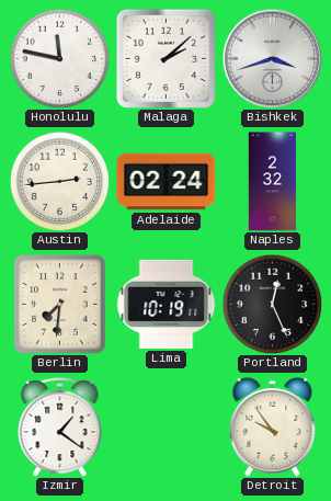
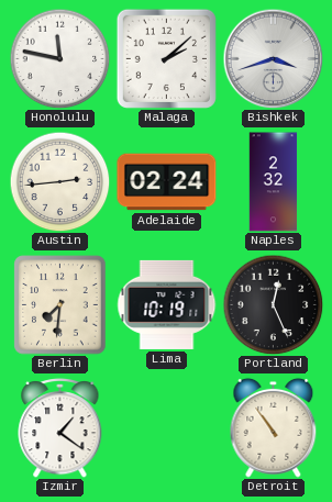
Detroit: 9:54 -> 10:54 (274, 427)
